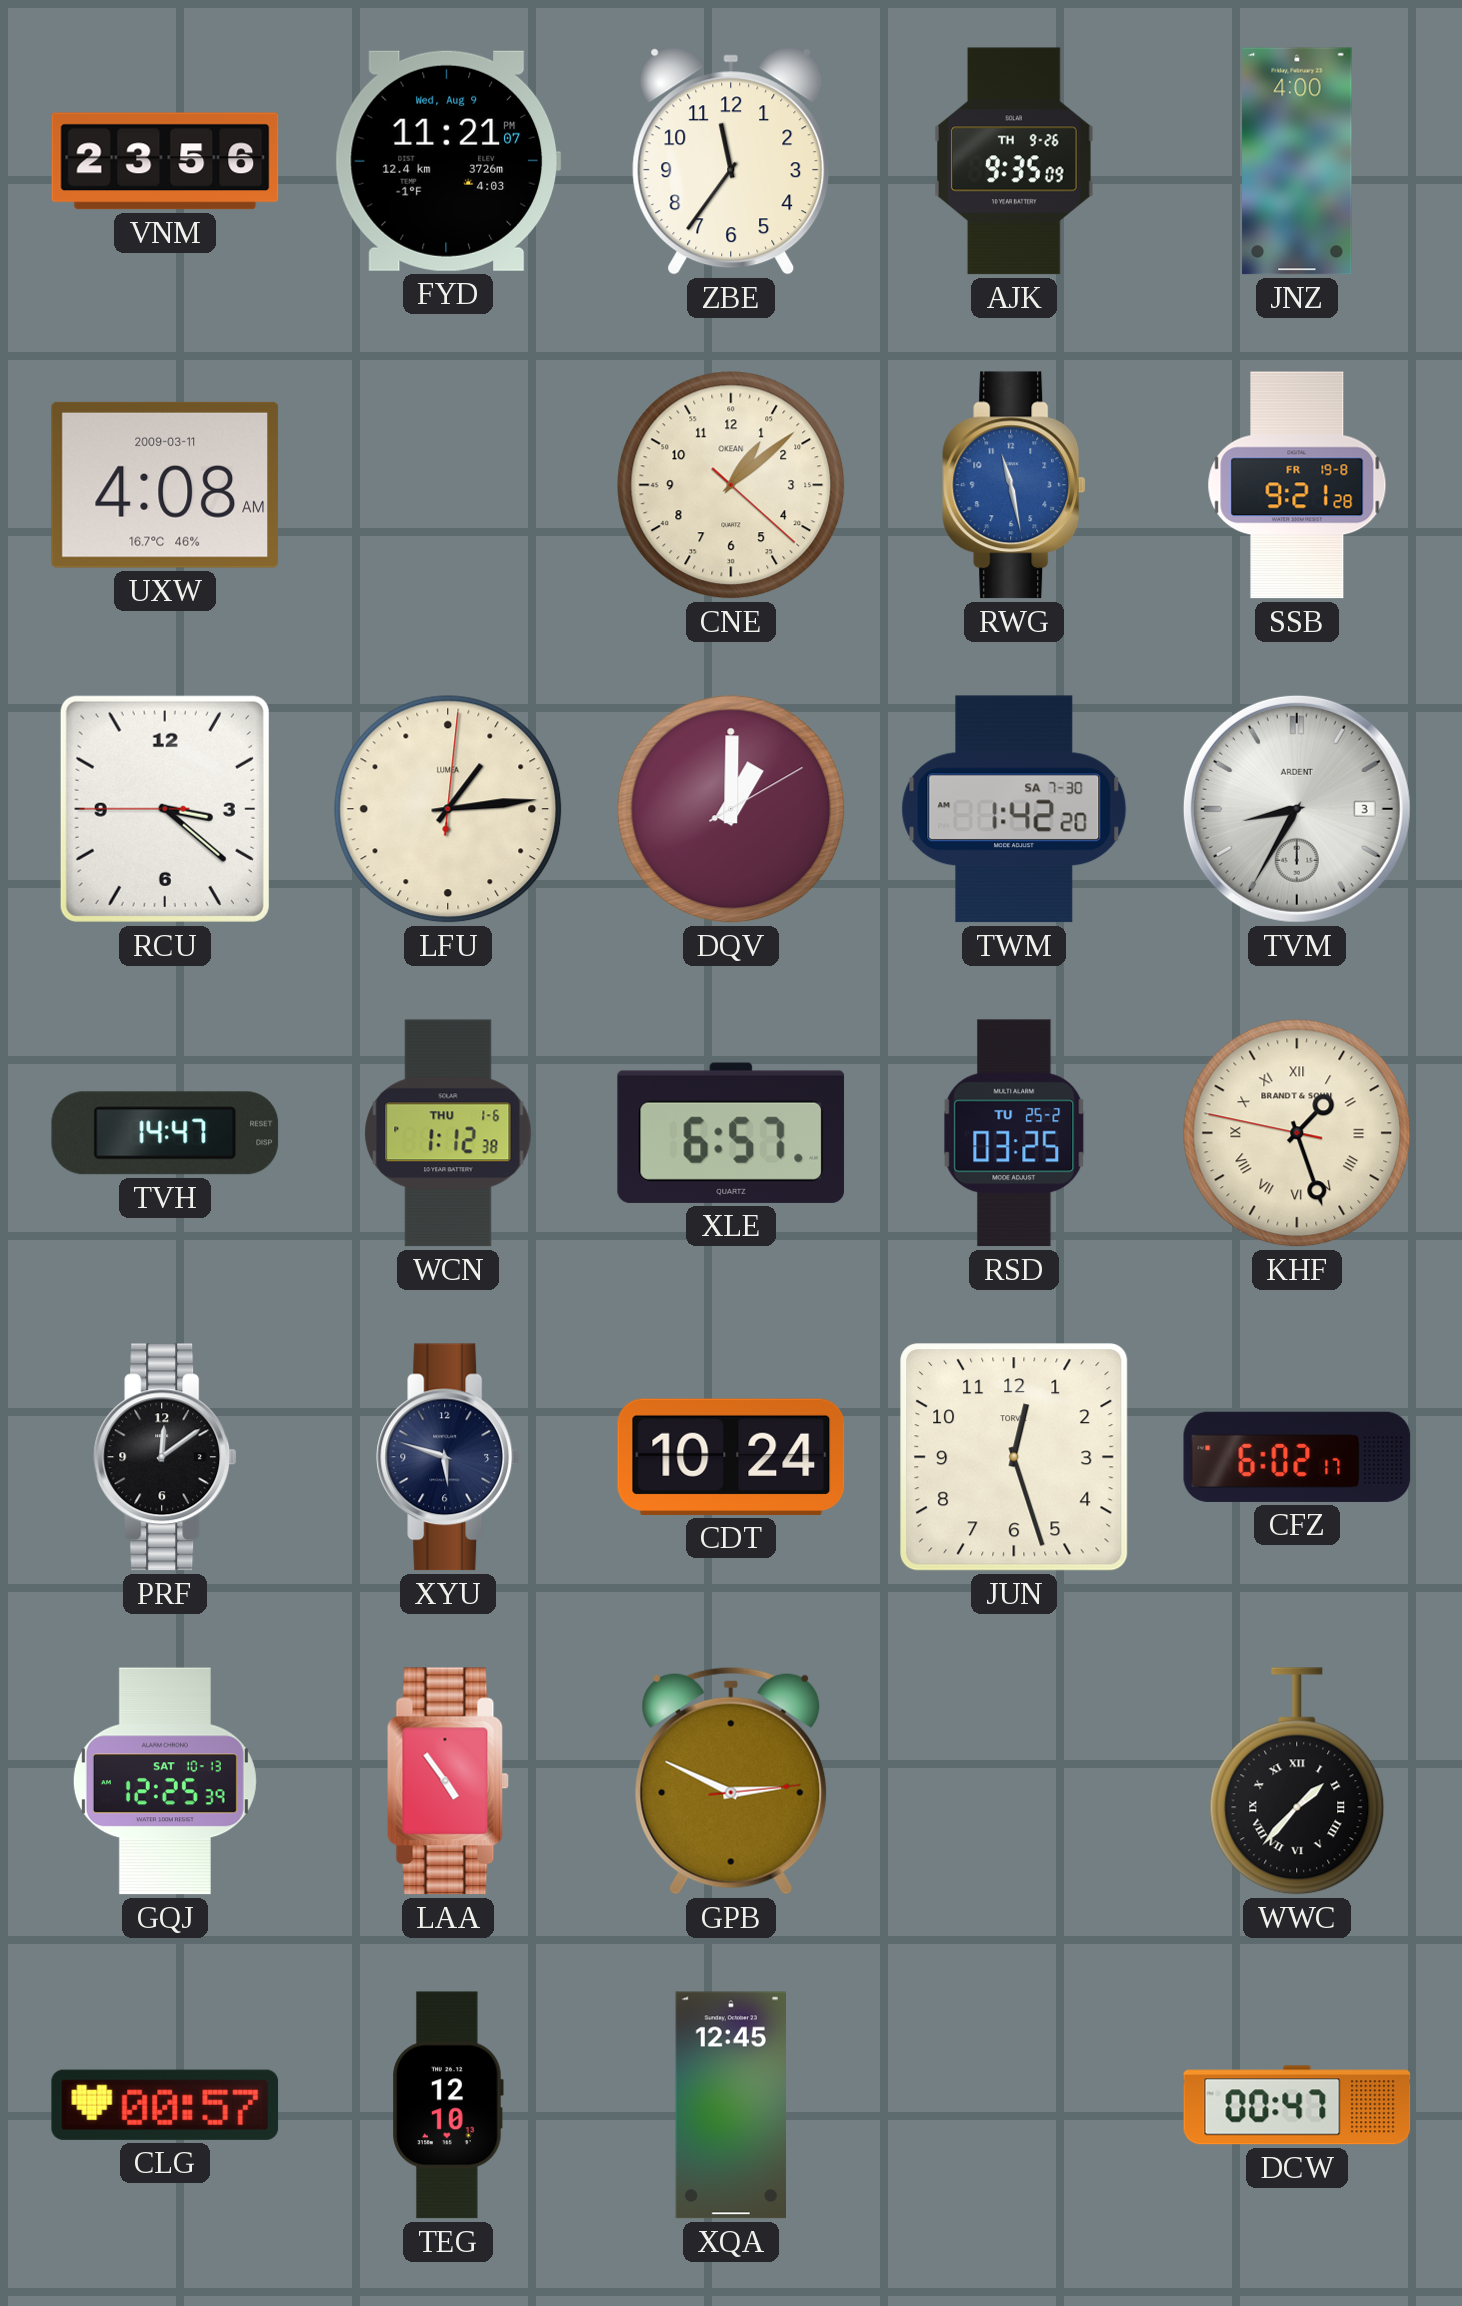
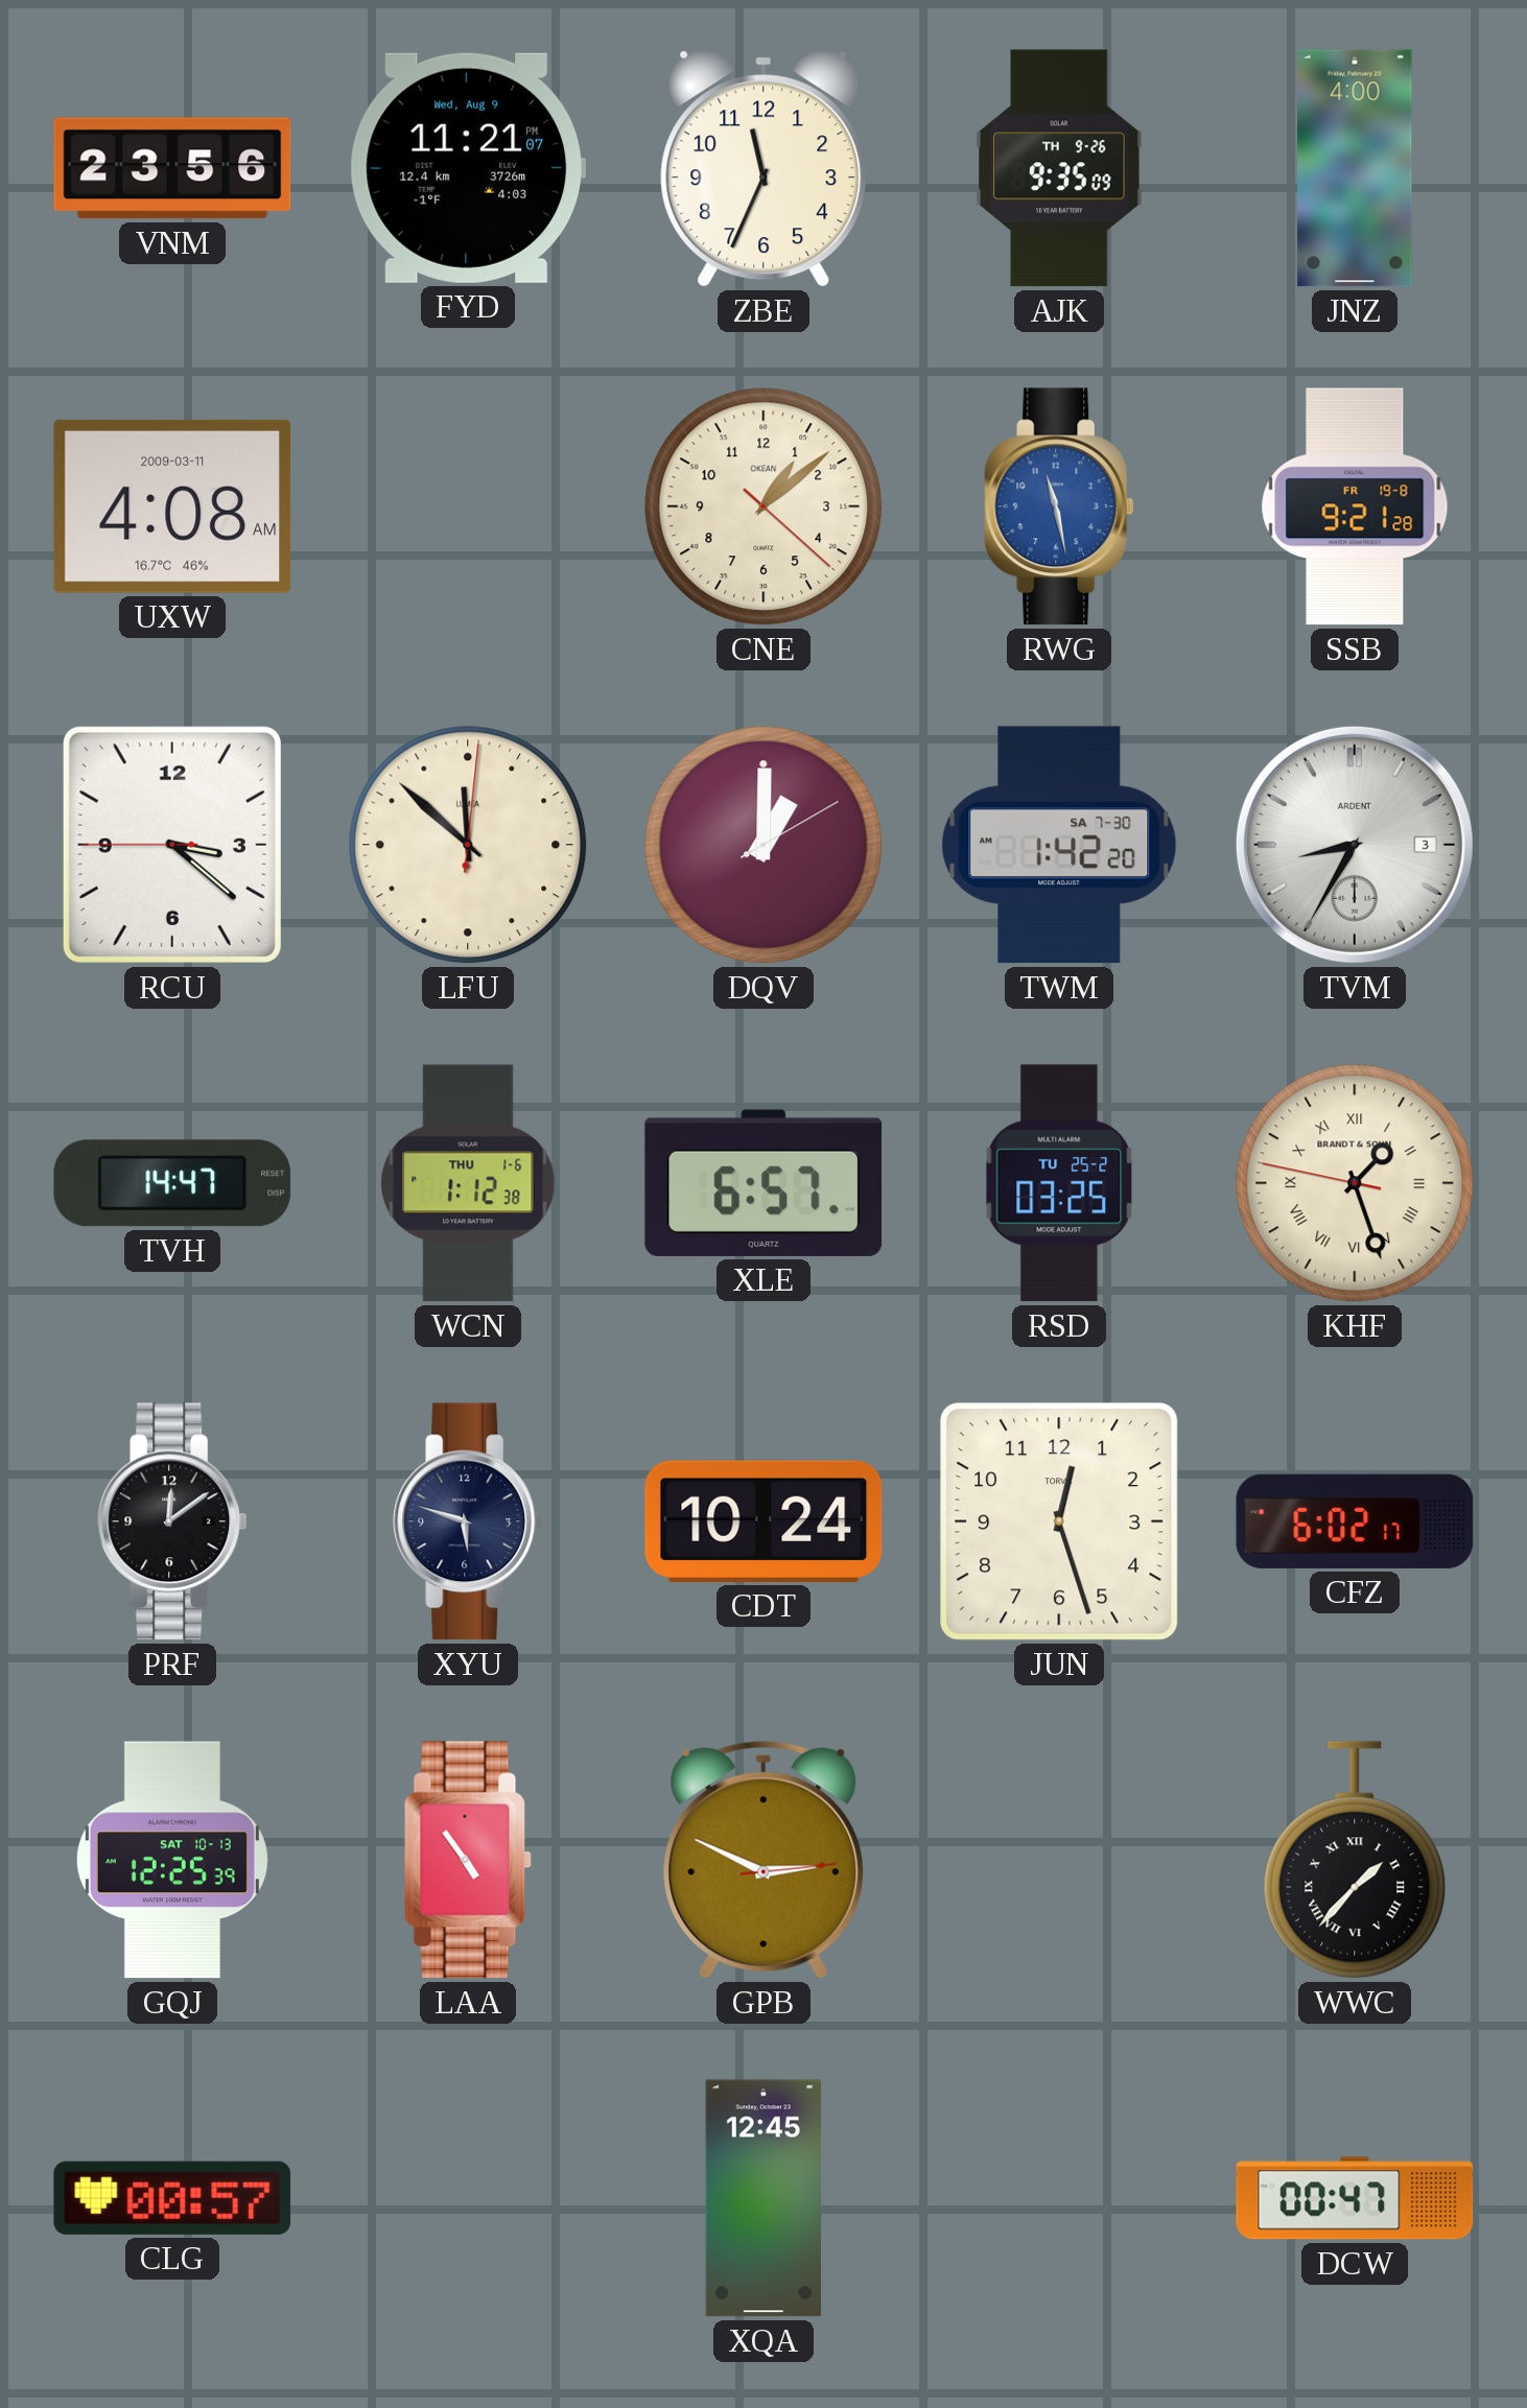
ZBE: 11:36 -> 11:34 (763, 168)
LFU: 1:14 -> 11:52 (468, 845)
TEG: 12:10 -> none (448, 2105)
